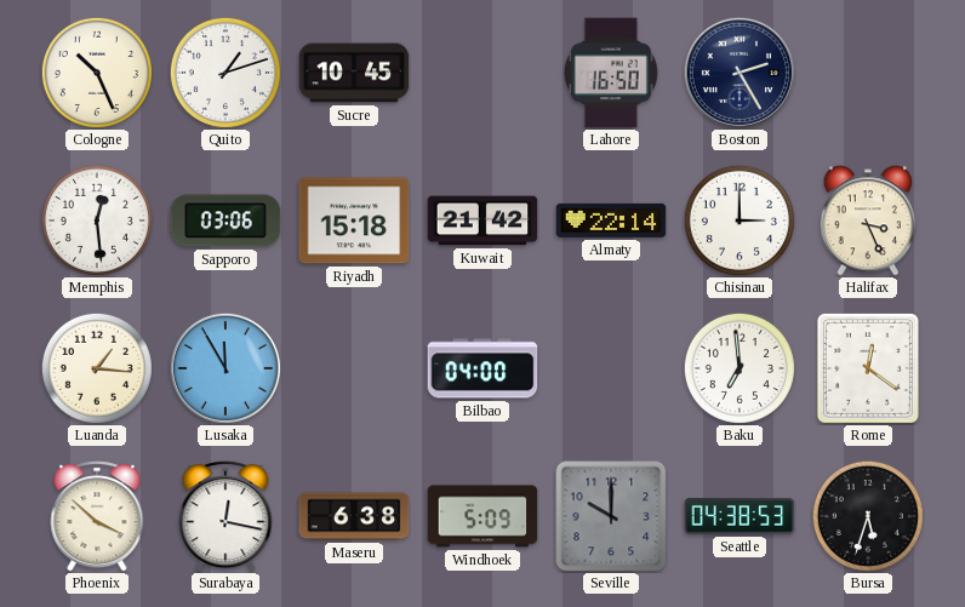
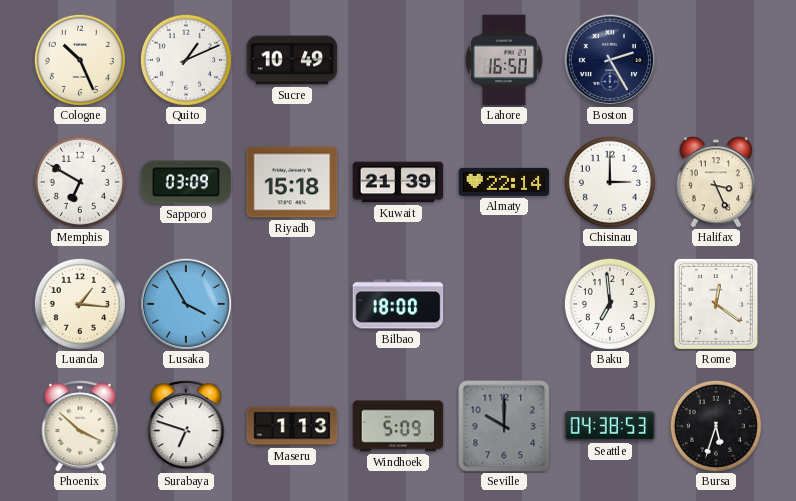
Quito: 1:12 -> 1:11 (186, 60)
Sucre: 10:45 -> 10:49 (292, 60)
Memphis: 12:29 -> 6:50 (80, 182)
Sapporo: 03:06 -> 03:09 (186, 182)
Kuwait: 21:42 -> 21:39 (398, 182)
Lusaka: 11:55 -> 3:55 (186, 304)
Bilbao: 04:00 -> 18:00 (398, 304)
Surabaya: 12:17 -> 6:48 (186, 426)
Maseru: 6:38 -> 1:13 (292, 426)
